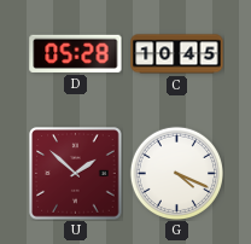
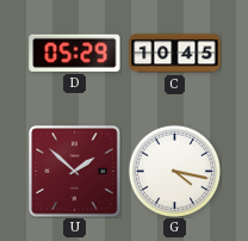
D: 05:28 -> 05:29 (75, 52)
G: 4:19 -> 4:17 (174, 171)
